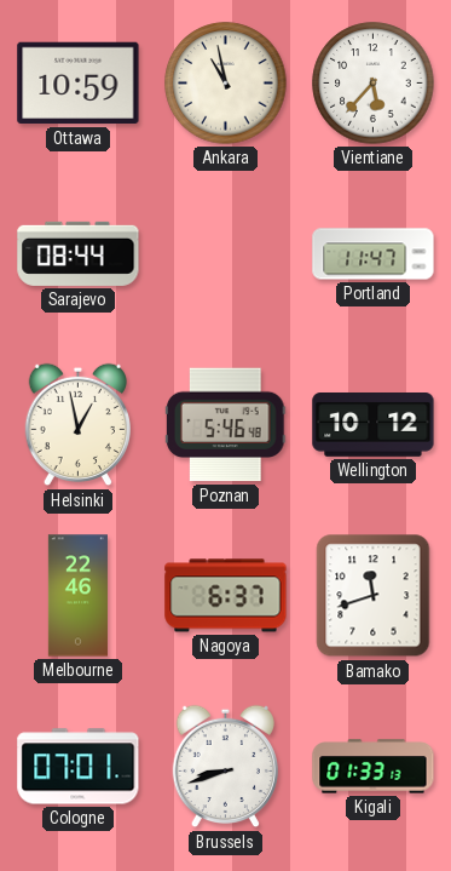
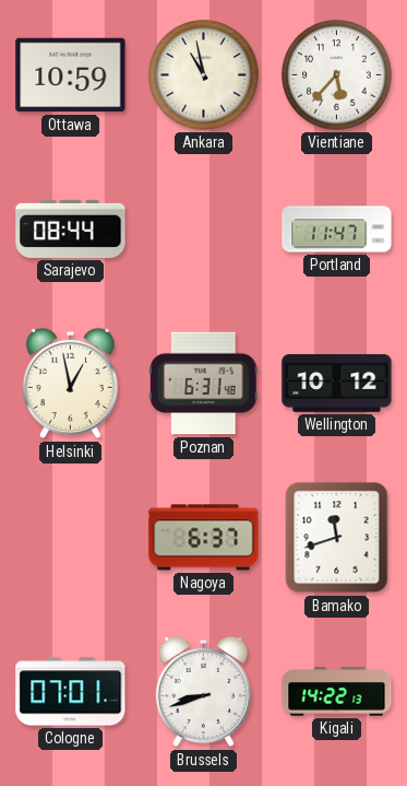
Poznan: 5:46 -> 6:31 (204, 384)
Melbourne: 22:46 -> none (77, 596)
Kigali: 01:33 -> 14:22 (337, 692)
